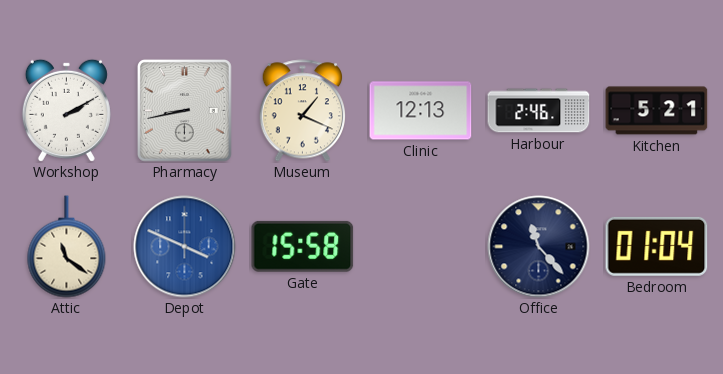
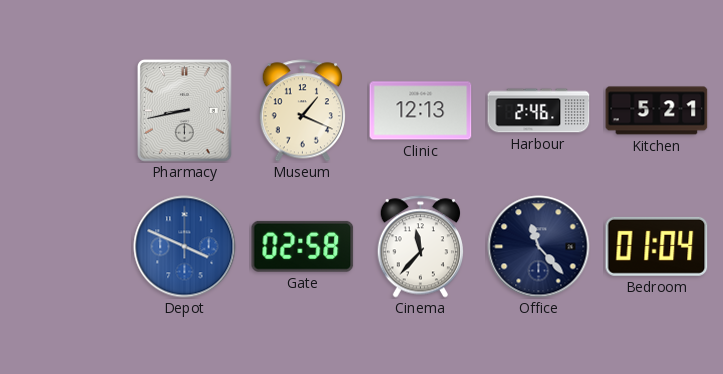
Workshop: 2:10 -> none (66, 110)
Attic: 11:21 -> none (67, 247)
Gate: 15:58 -> 02:58 (303, 246)
Cinema: none -> 11:37 (420, 247)
